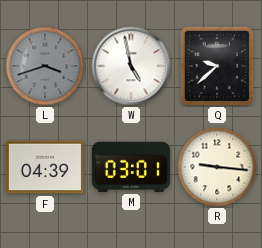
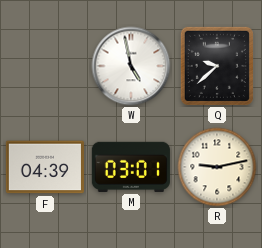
L: 3:42 -> none (45, 66)
R: 9:16 -> 9:13 (217, 167)
